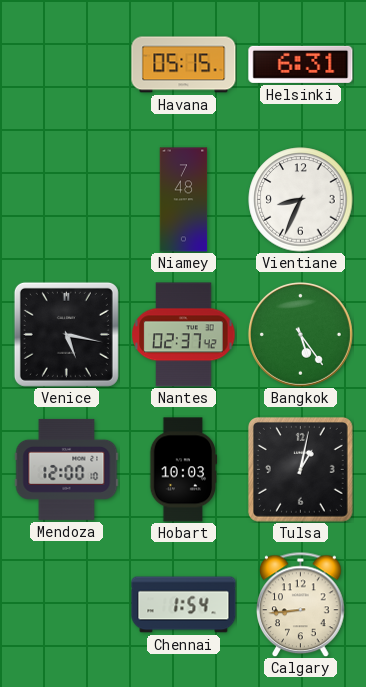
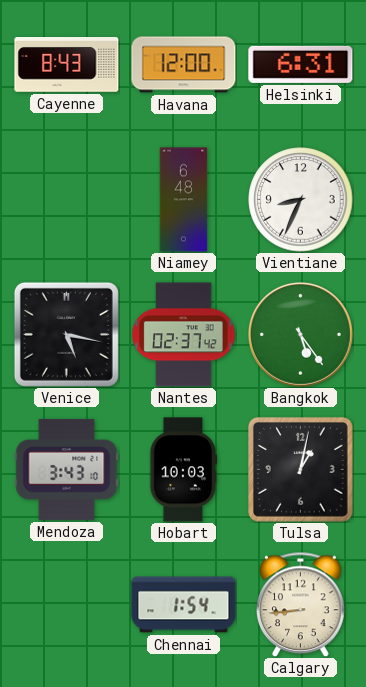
Cayenne: none -> 8:43 (67, 65)
Havana: 05:15 -> 12:00 (184, 65)
Niamey: 7:48 -> 6:48 (184, 200)
Mendoza: 12:00 -> 3:43 (67, 469)
